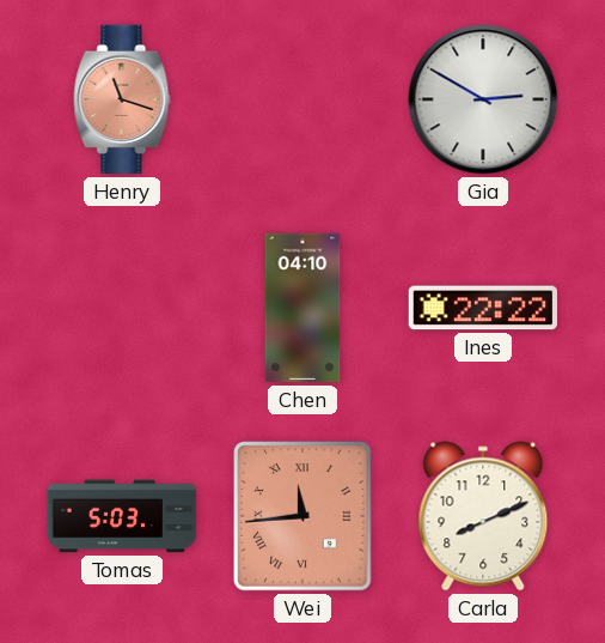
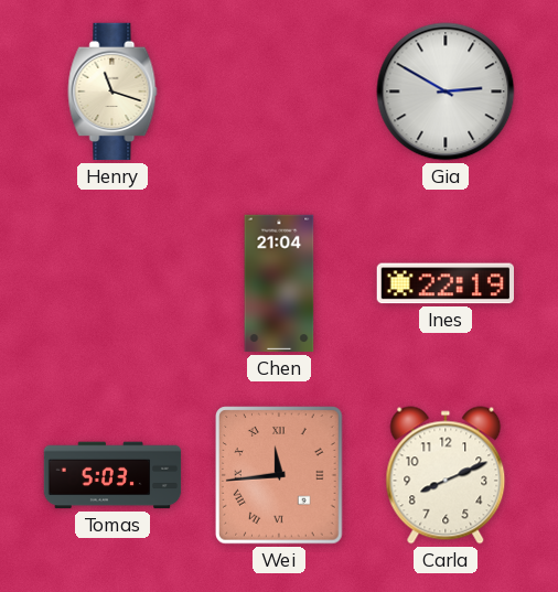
Henry dial: salmon -> cream (112, 92)
Chen: 04:10 -> 21:04 (279, 283)
Ines: 22:22 -> 22:19 (446, 283)
